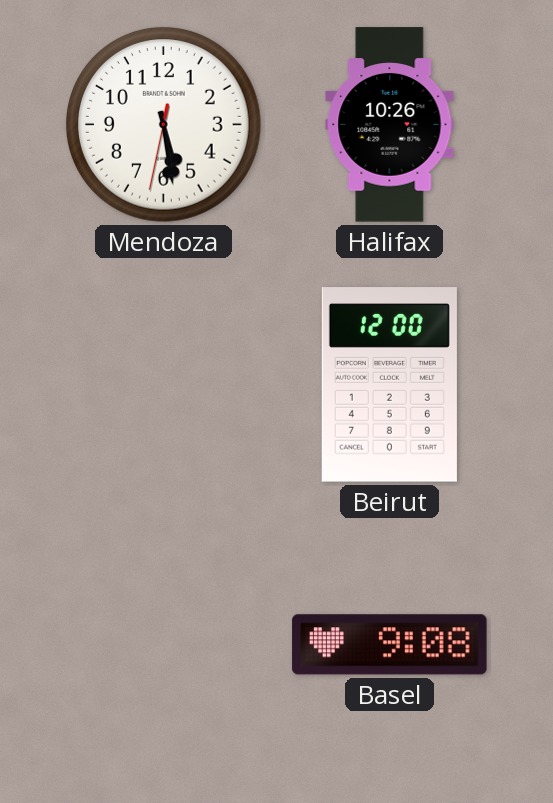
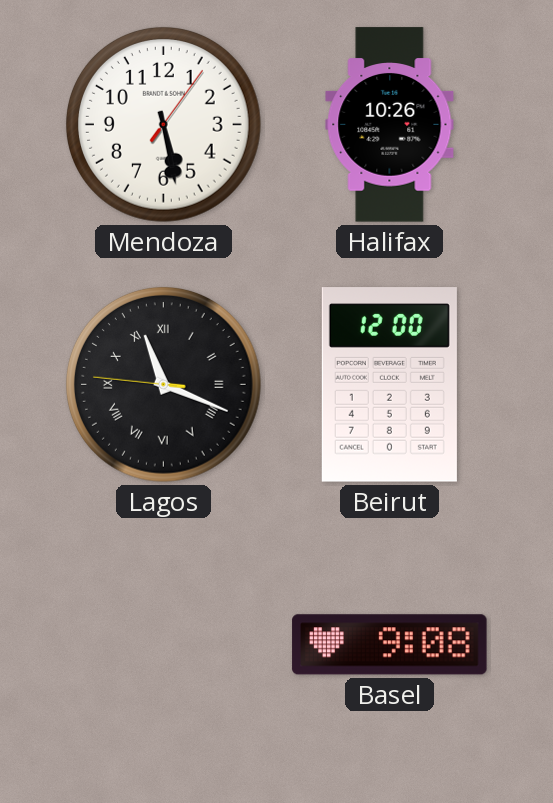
Mendoza: 5:28:32 -> 5:28:06 (163, 125)
Lagos: none -> 11:18 (163, 385)
